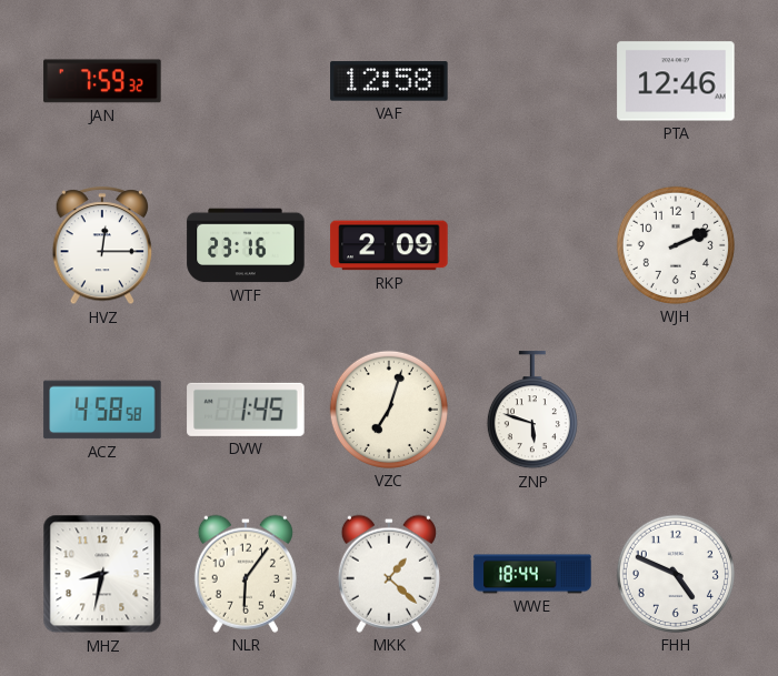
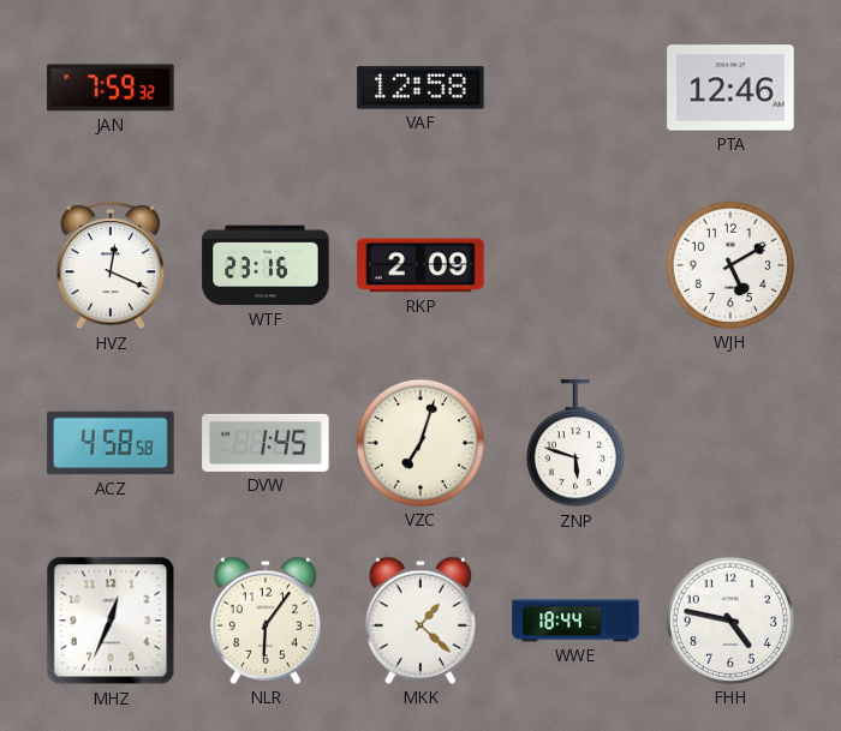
HVZ: 12:15 -> 12:19 (111, 266)
WJH: 2:11 -> 5:10 (730, 265)
MHZ: 8:32 -> 12:34 (111, 621)
FHH: 4:49 -> 4:47 (730, 621)
